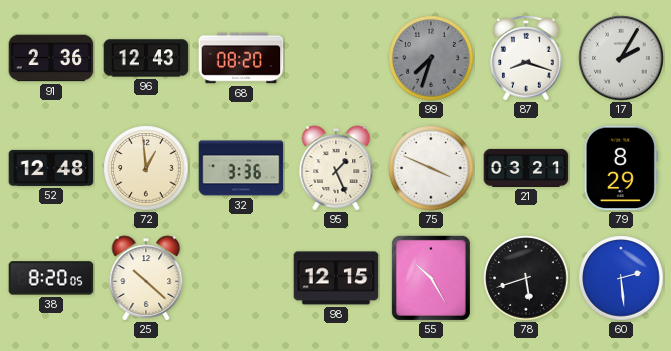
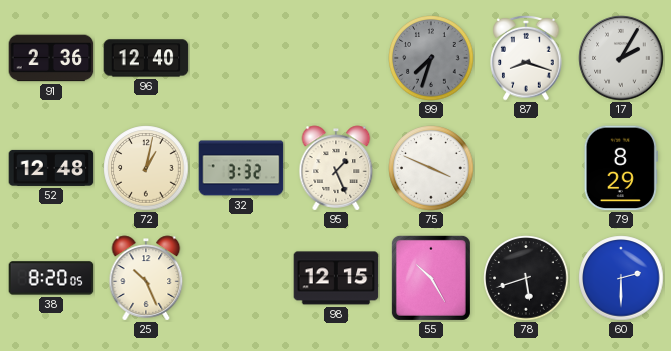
96: 12:43 -> 12:40 (146, 58)
68: 08:20 -> none (241, 58)
72: 12:59 -> 1:02 (146, 168)
32: 3:36 -> 3:32 (241, 168)
21: 03:21 -> none (526, 168)
25: 10:22 -> 10:26 (146, 278)
60: 2:29 -> 2:30 (621, 278)
